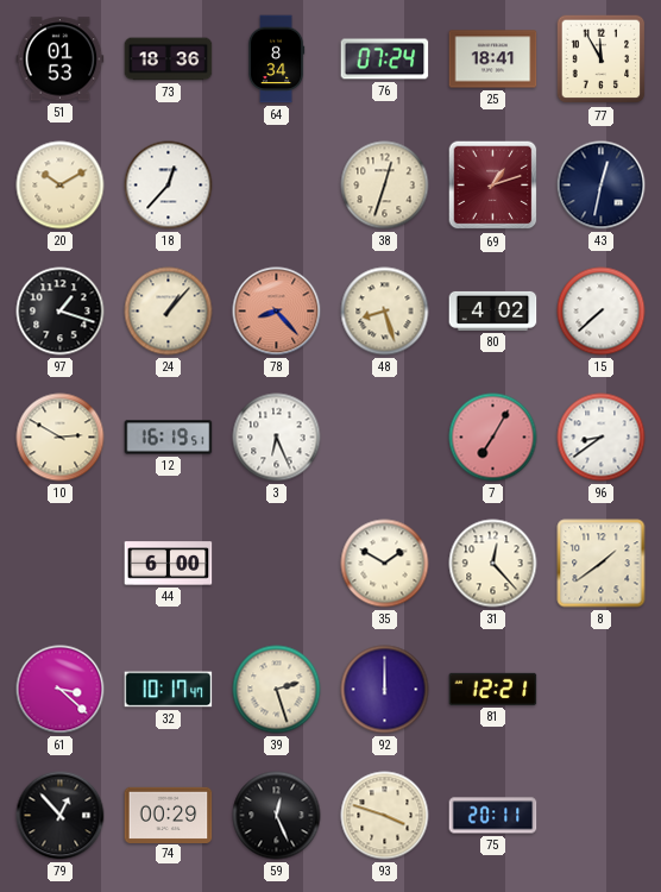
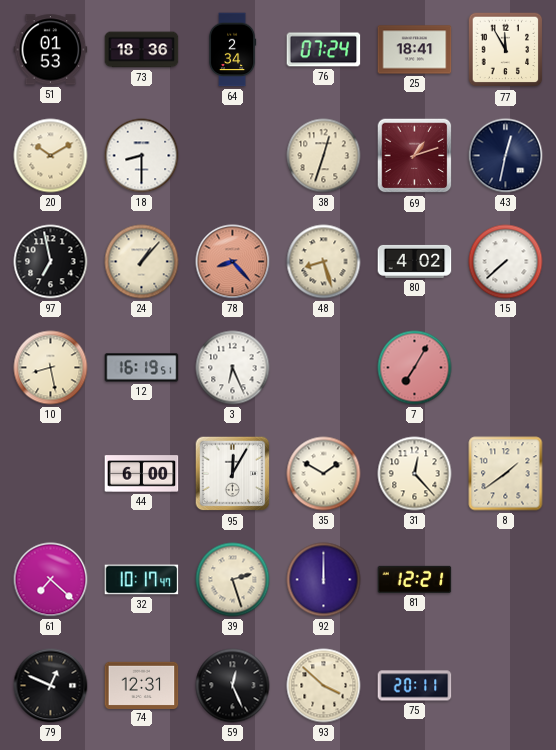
64: 8:34 -> 2:34 (232, 50)
18: 12:37 -> 8:30 (142, 156)
97: 1:18 -> 6:58 (51, 262)
10: 2:50 -> 8:28 (51, 368)
96: 8:39 -> none (602, 438)
95: none -> 12:05 (233, 474)
61: 3:22 -> 7:22 (51, 580)
79: 12:53 -> 12:49 (51, 686)
74: 00:29 -> 12:31 (142, 685)
93: 3:48 -> 3:52 (324, 686)
